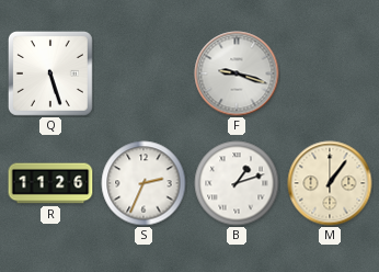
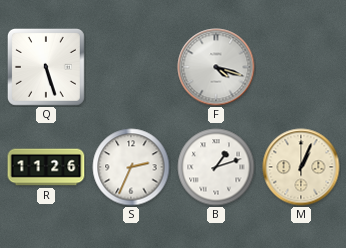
F: 9:18 -> 4:18 (216, 67)
M: 1:06 -> 1:04 (301, 167)
